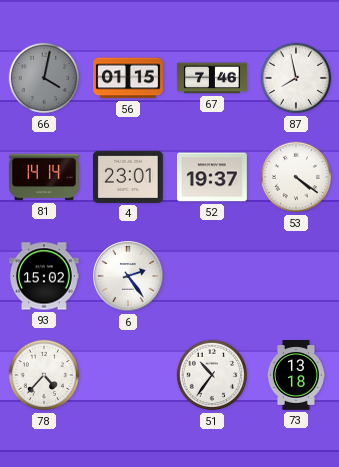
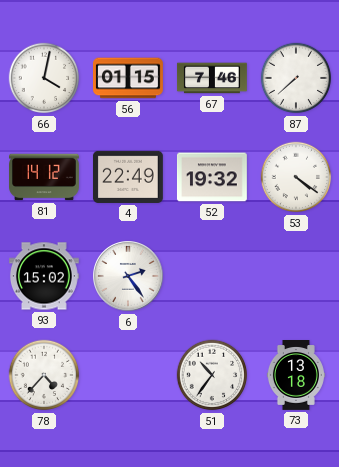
66 dial: grey -> white (44, 78)
87: 7:58 -> 7:38 (296, 78)
81: 14:14 -> 14:12 (45, 177)
4: 23:01 -> 22:49 (128, 177)
52: 19:37 -> 19:32 (212, 177)
